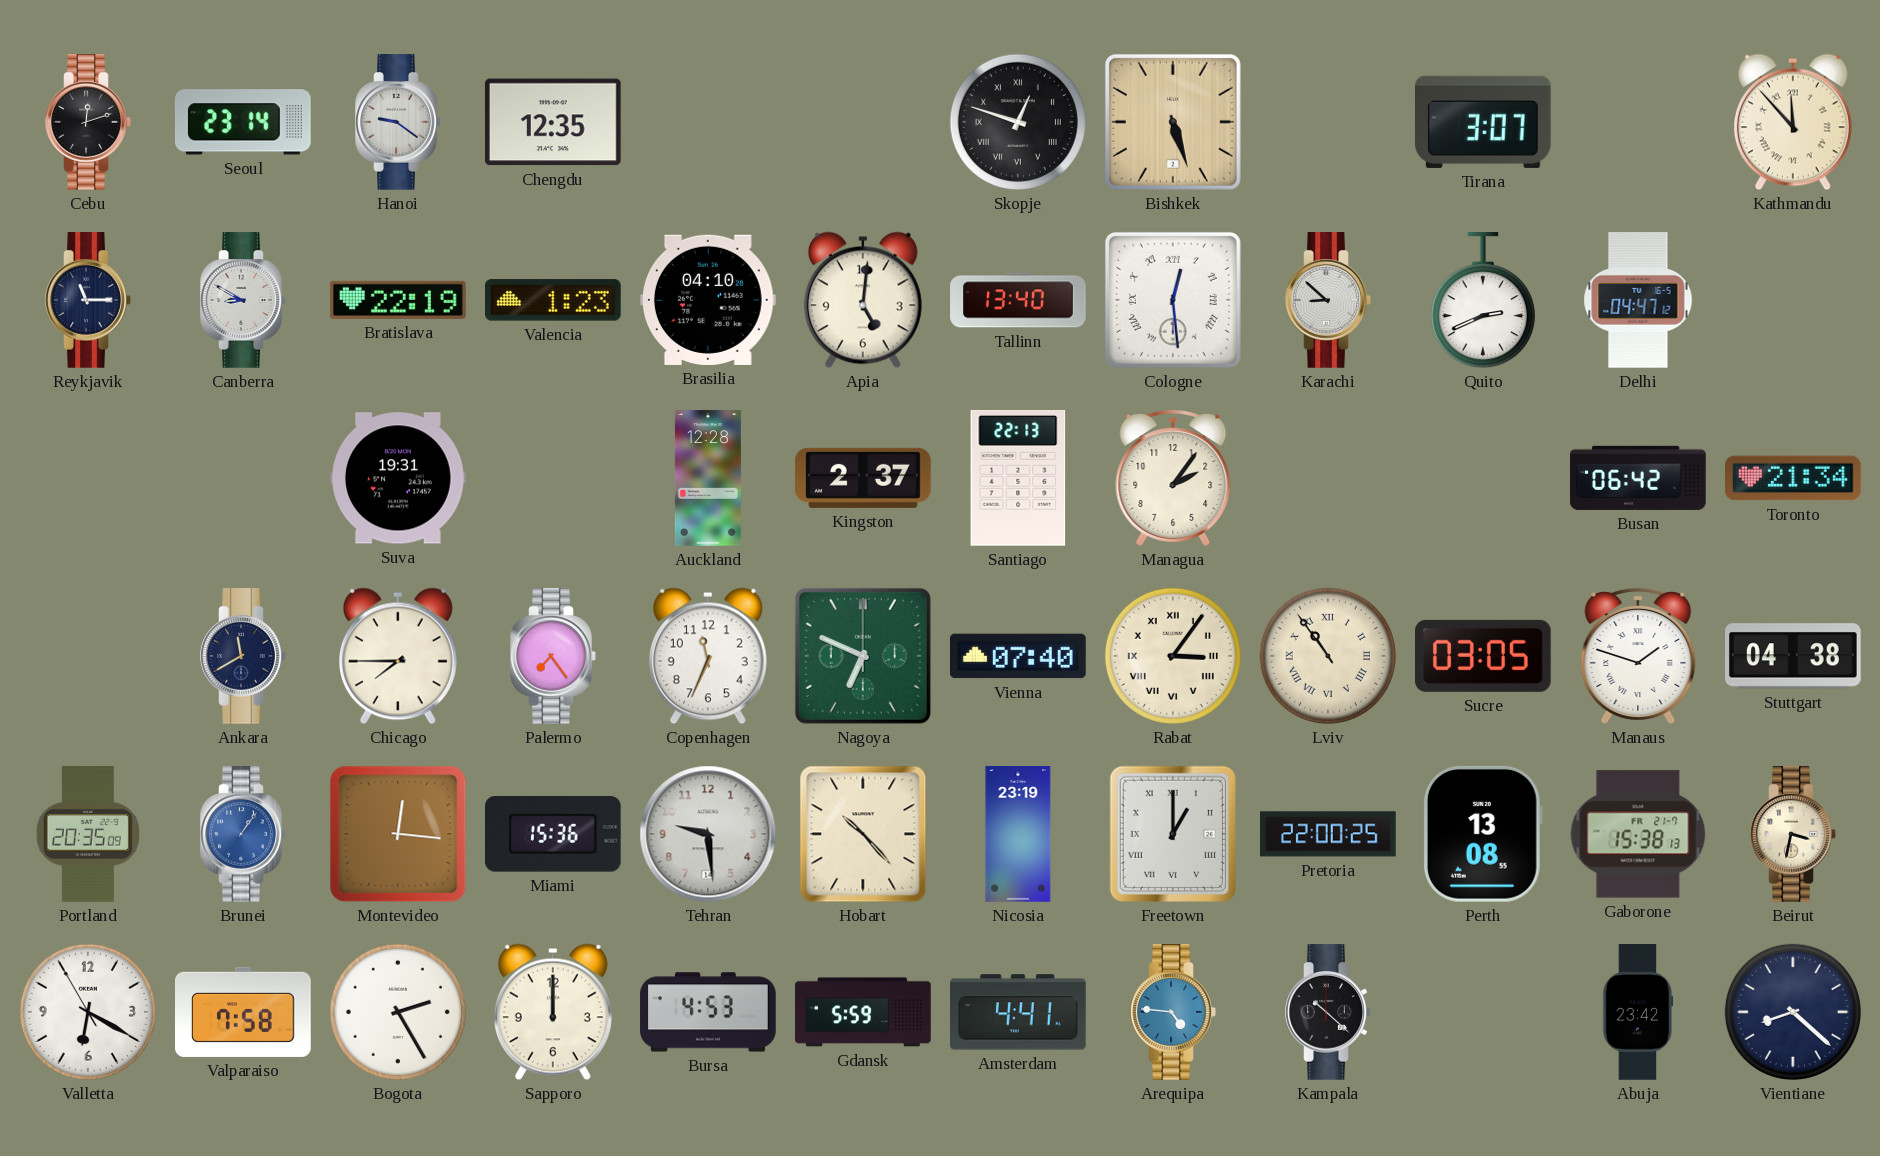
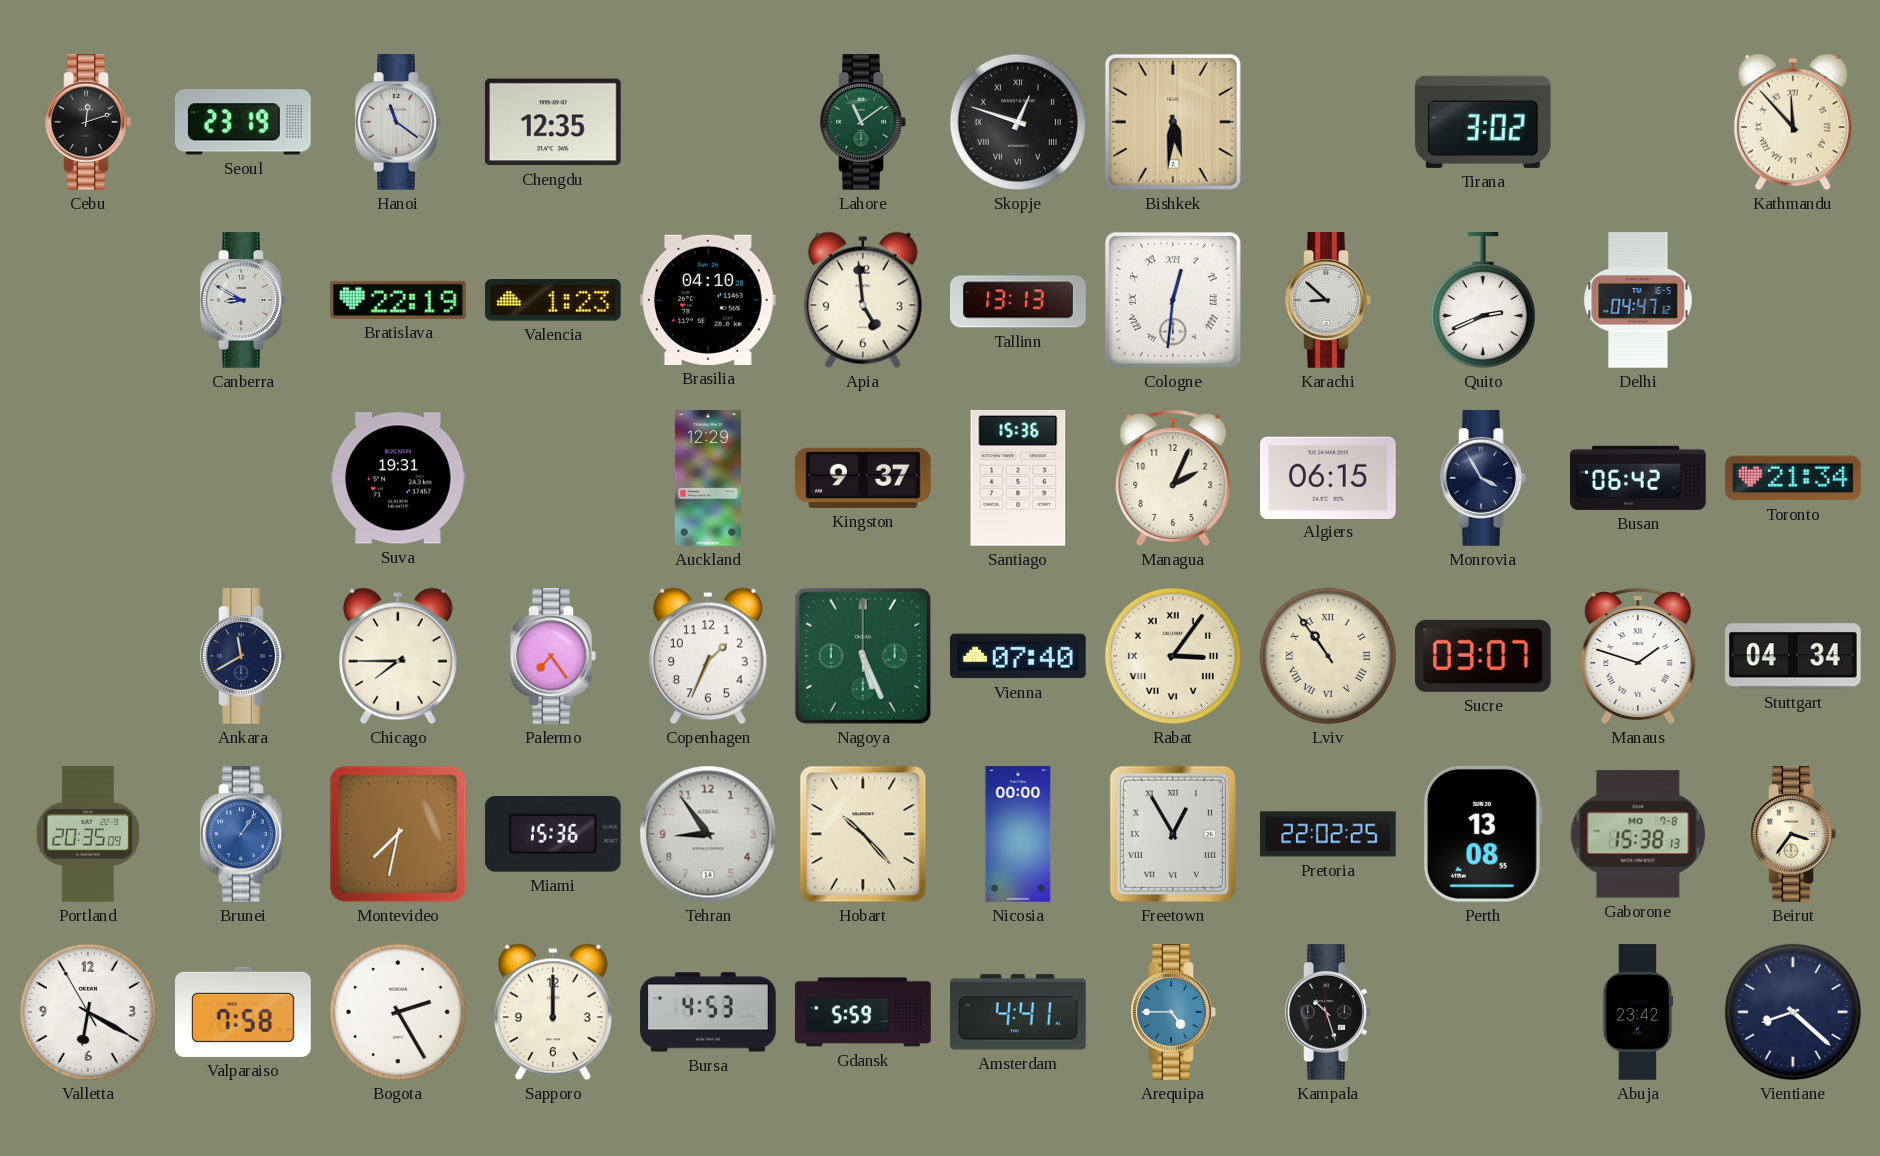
Seoul: 23:14 -> 23:19 (243, 122)
Hanoi: 9:21 -> 11:21 (398, 122)
Lahore: none -> 11:09 (863, 122)
Bishkek: 5:27 -> 5:31 (1173, 122)
Tirana: 3:07 -> 3:02 (1483, 122)
Reykjavik: 11:15 -> none (88, 300)
Apia: 5:01 -> 4:59 (863, 300)
Tallinn: 13:40 -> 13:13 (1018, 300)
Cologne: 12:29 -> 12:31 (1173, 300)
Auckland: 12:28 -> 12:29 (708, 478)
Kingston: 2:37 -> 9:37 (863, 478)
Santiago: 22:13 -> 15:36 (1018, 478)
Managua: 2:06 -> 2:04 (1173, 478)
Algiers: none -> 06:15 (1329, 477)
Monrovia: none -> 3:55 (1483, 478)
Copenhagen: 11:34 -> 1:34 (708, 656)
Nagoya: 6:49 -> 5:26 (863, 656)
Sucre: 03:05 -> 03:07 (1484, 656)
Stuttgart: 04:38 -> 04:34 (1794, 656)
Montevideo: 12:16 -> 7:32 (398, 834)
Tehran: 9:29 -> 8:54 (708, 834)
Nicosia: 23:19 -> 00:00 (1018, 834)
Freetown: 1:00 -> 12:55 (1173, 834)
Pretoria: 22:00 -> 22:02 (1329, 834)
Gaborone date: FR 21-7 -> MO 7-8 (1638, 834)
Beirut: 3:32 -> 3:36 (1793, 834)
Arequipa: 4:46 -> 4:45 (1173, 1012)
Kampala: 10:22 -> 10:27 (1328, 1012)
